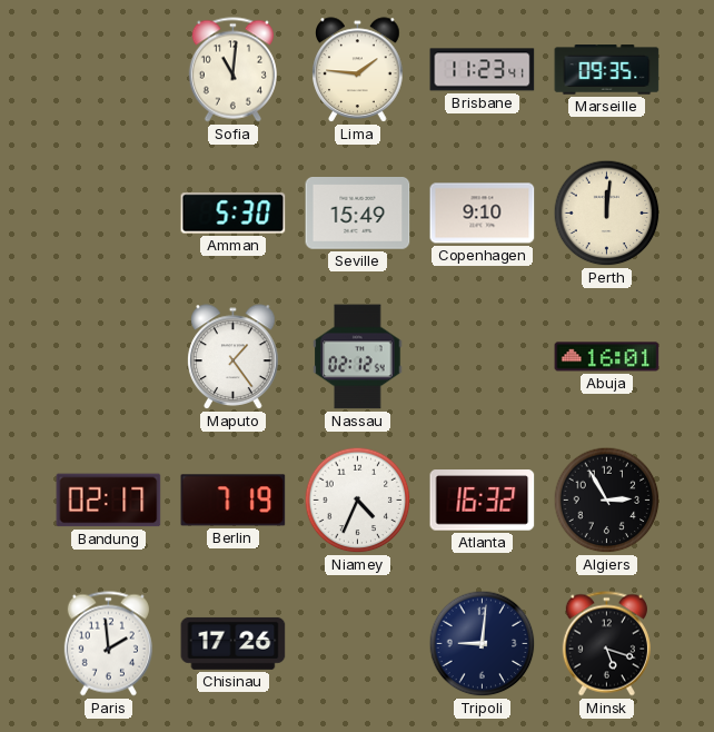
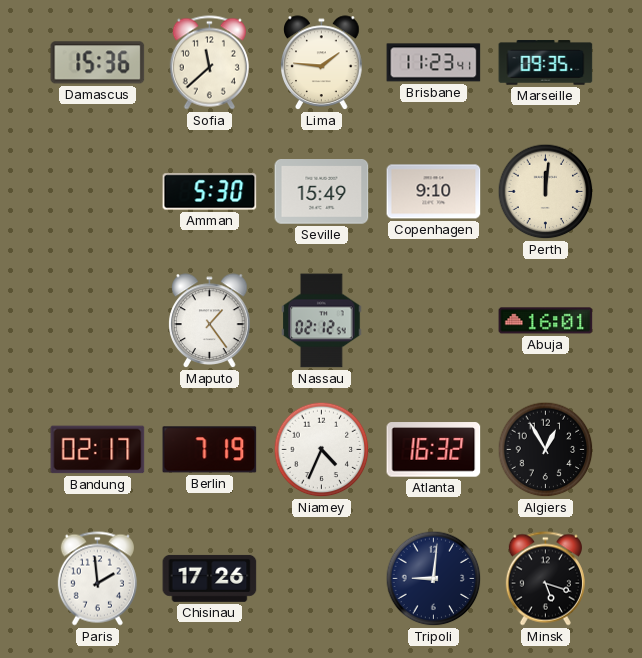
Damascus: none -> 15:36 (98, 63)
Sofia: 11:01 -> 11:38 (209, 63)
Algiers: 2:55 -> 12:55 (546, 450)
